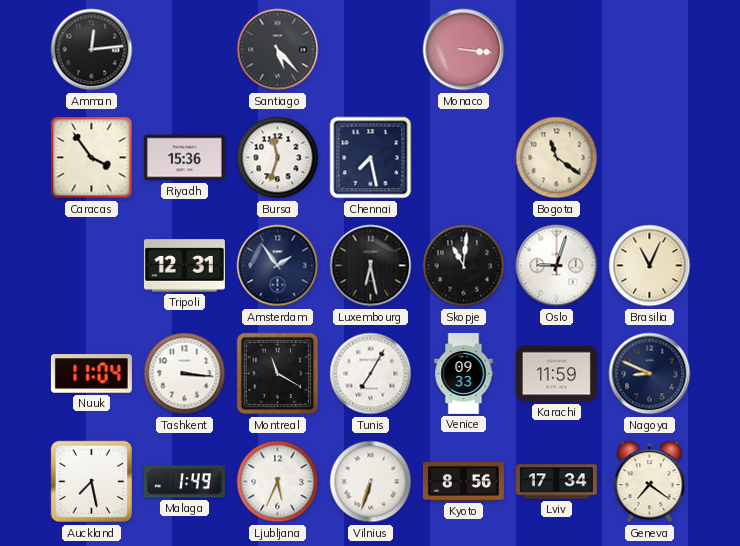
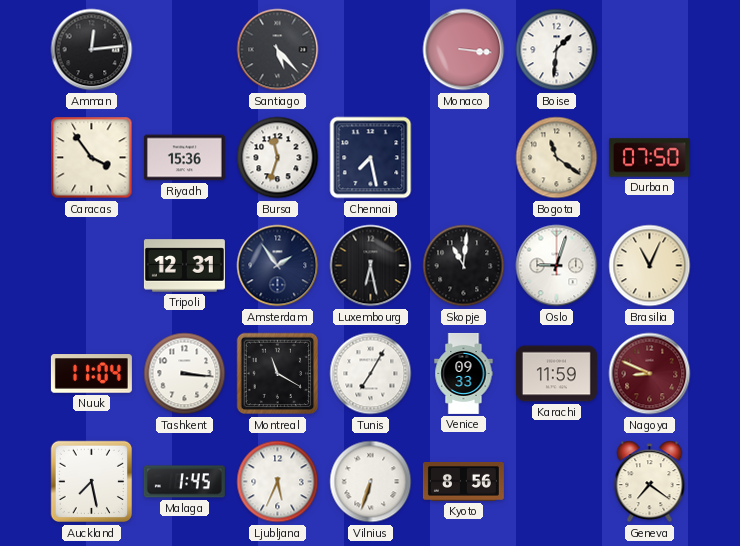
Boise: none -> 1:31 (557, 50)
Durban: none -> 07:50 (649, 158)
Nagoya dial: navy -> burgundy (650, 374)
Malaga: 1:49 -> 1:45 (184, 482)
Lviv: 17:34 -> none (556, 482)
